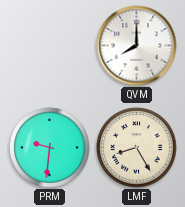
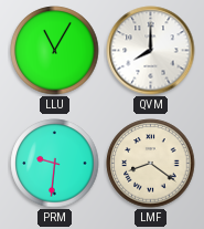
LLU: none -> 11:05 (55, 51)
LMF: 8:25 -> 8:21 (151, 164)
